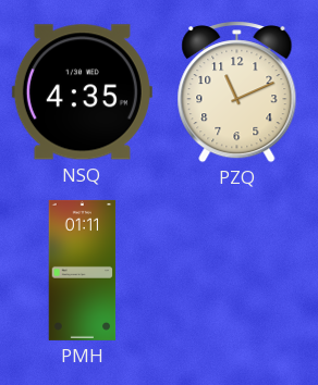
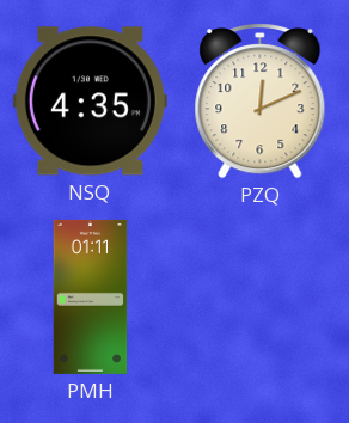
PZQ: 11:11 -> 12:11 (261, 102)
